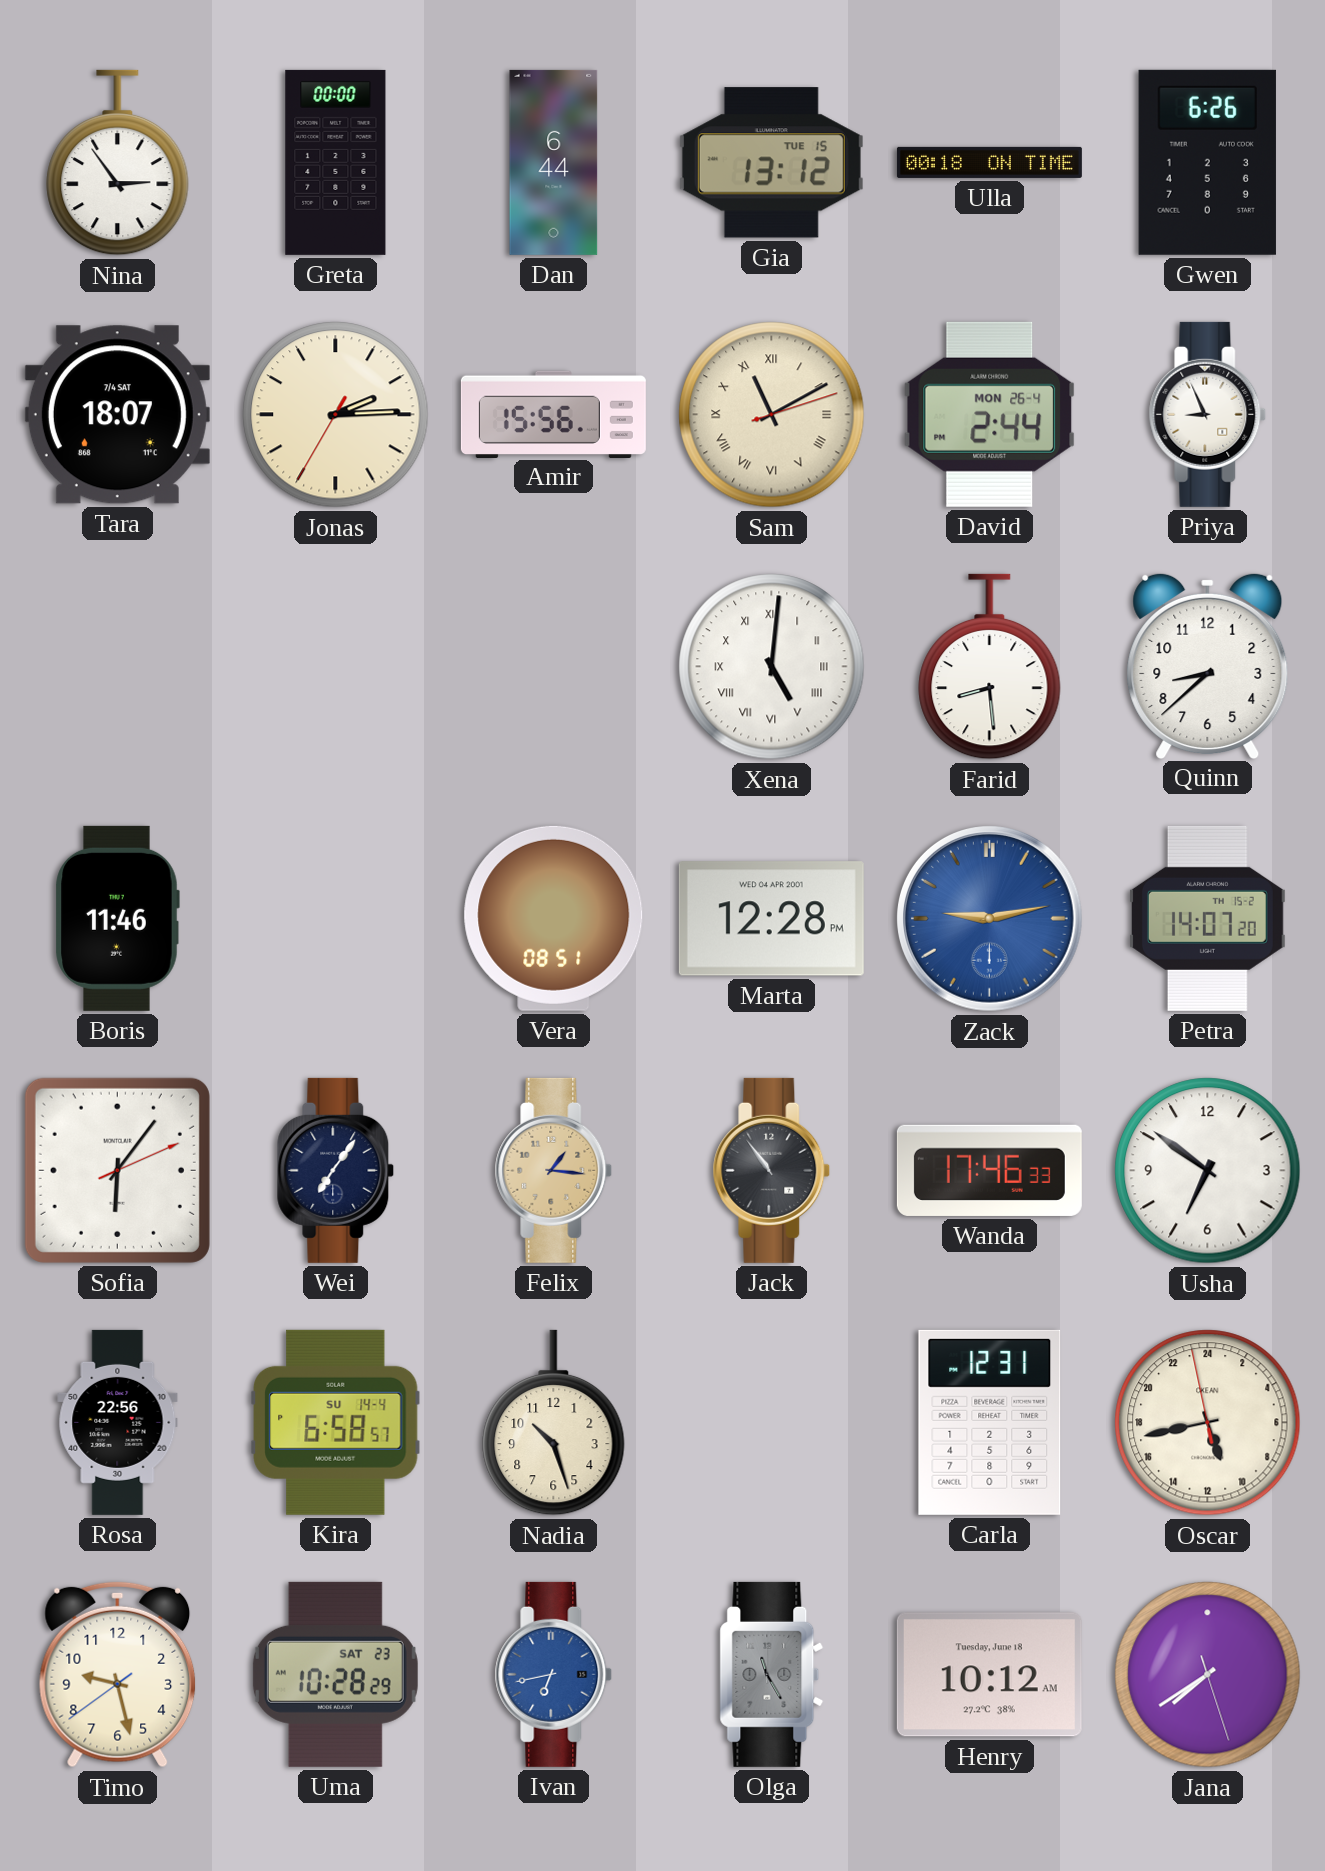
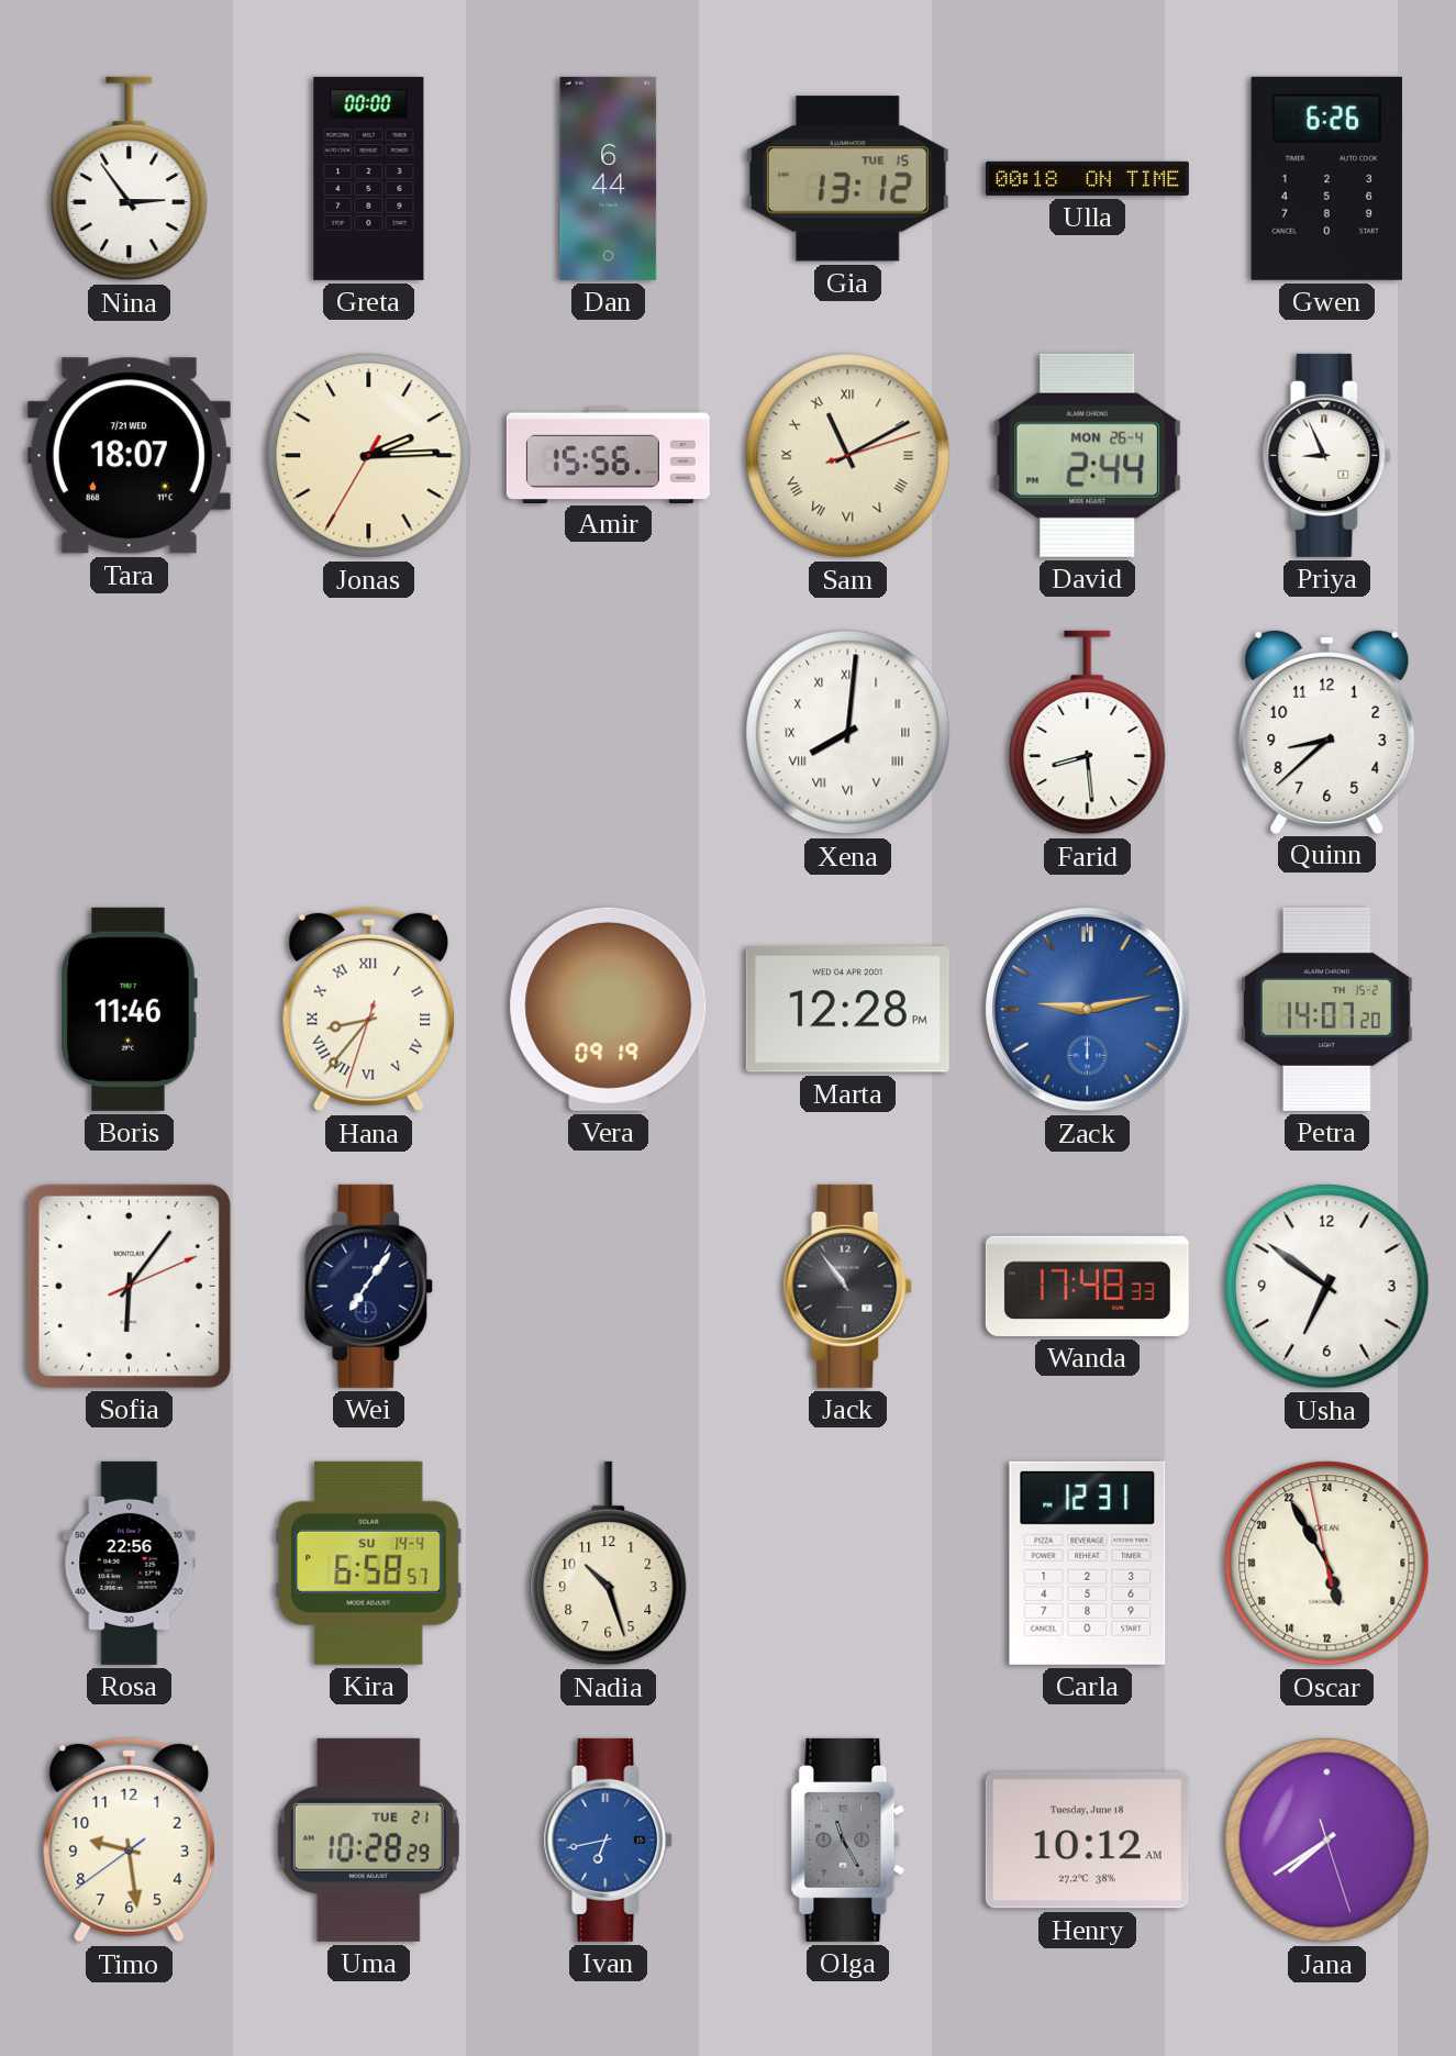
Tara date: 7/4 SAT -> 7/21 WED (129, 456)
Xena: 5:01 -> 8:01 (848, 733)
Hana: none -> 8:36 (369, 1009)
Vera: 08:51 -> 09:19 (609, 1009)
Felix: 1:16 -> none (554, 1170)
Wanda: 17:46 -> 17:48 (1087, 1286)
Oscar: 10:42 -> 10:54 (1327, 1564)
Timo: 9:27 -> 9:28 (130, 1840)
Uma date: SAT 23 -> TUE 21 (368, 1840)
